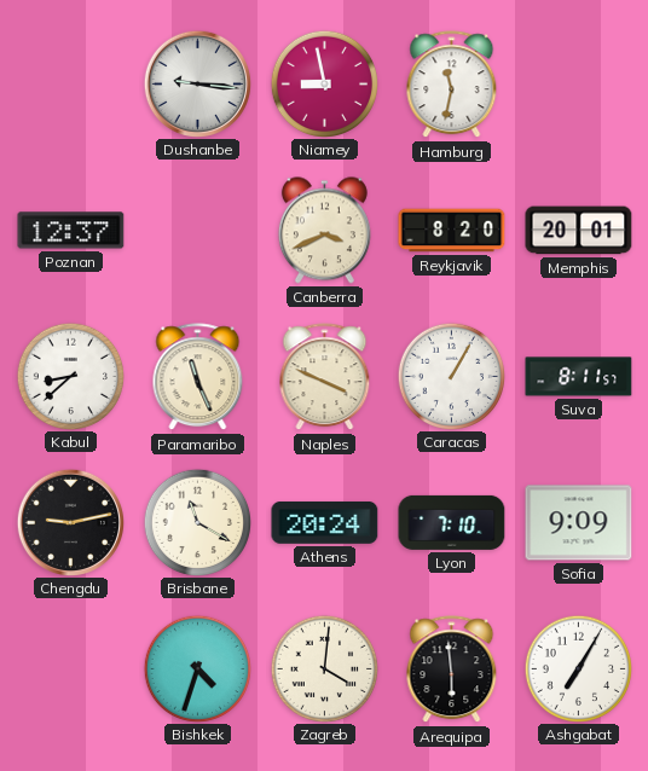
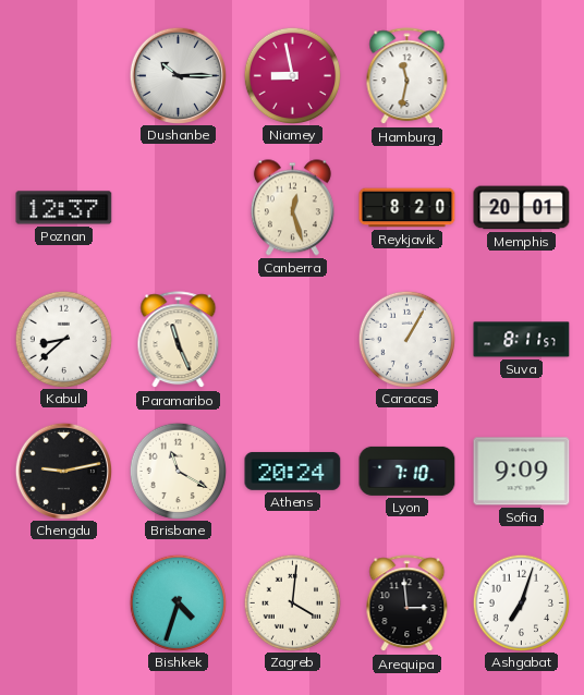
Dushanbe: 9:16 -> 10:15 (178, 75)
Canberra: 3:41 -> 12:27 (292, 208)
Naples: 3:49 -> none (325, 377)
Arequipa: 5:59 -> 2:59 (407, 603)
Ashgabat: 7:05 -> 7:03 (521, 602)
